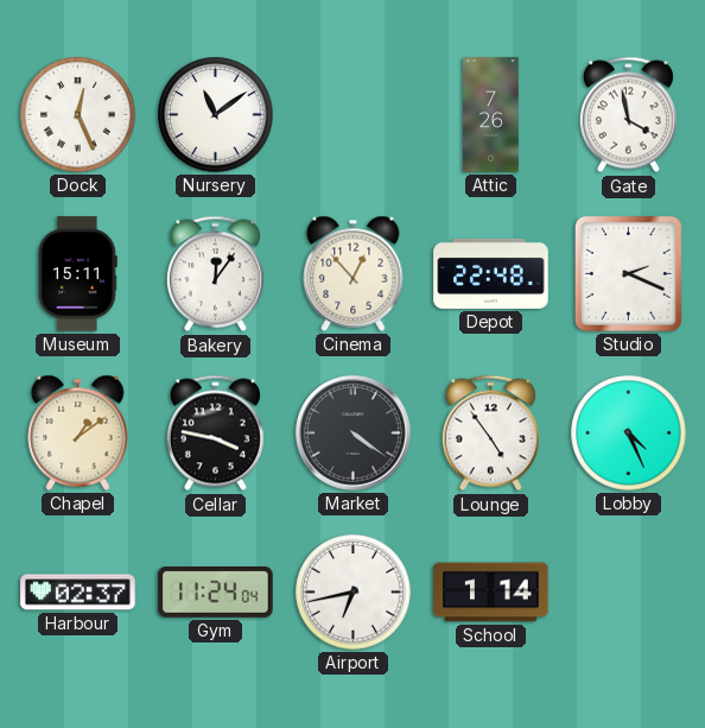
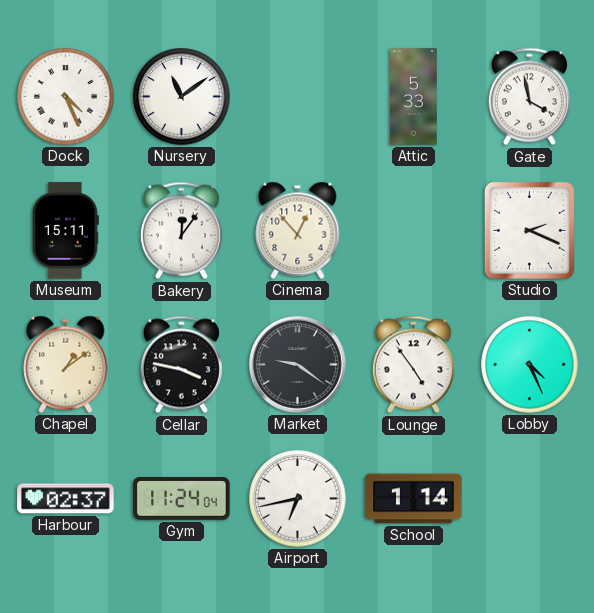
Dock: 12:26 -> 4:26 (66, 97)
Attic: 7:26 -> 5:33 (414, 97)
Depot: 22:48 -> none (491, 273)
Market: 4:21 -> 9:21 (298, 365)
